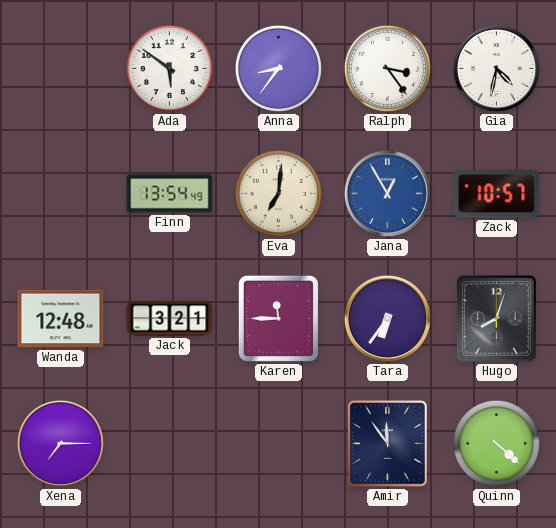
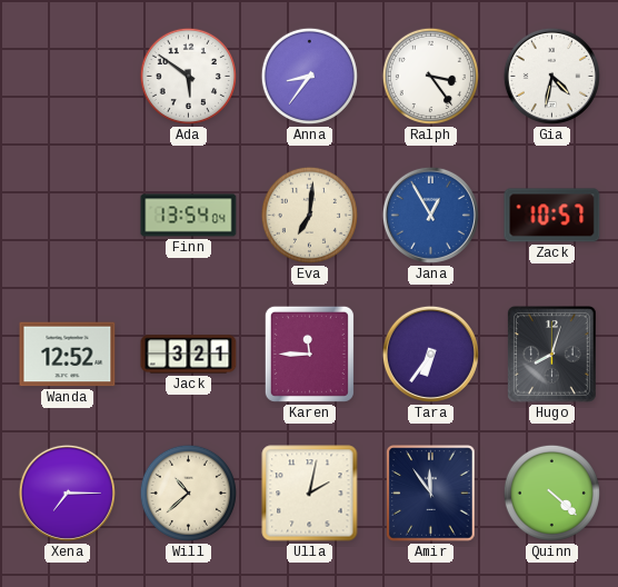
Finn: 13:54:49 -> 13:54:04 (189, 216)
Wanda: 12:48 -> 12:52 (68, 355)
Will: none -> 10:38 (188, 493)
Ulla: none -> 2:02 (310, 494)
